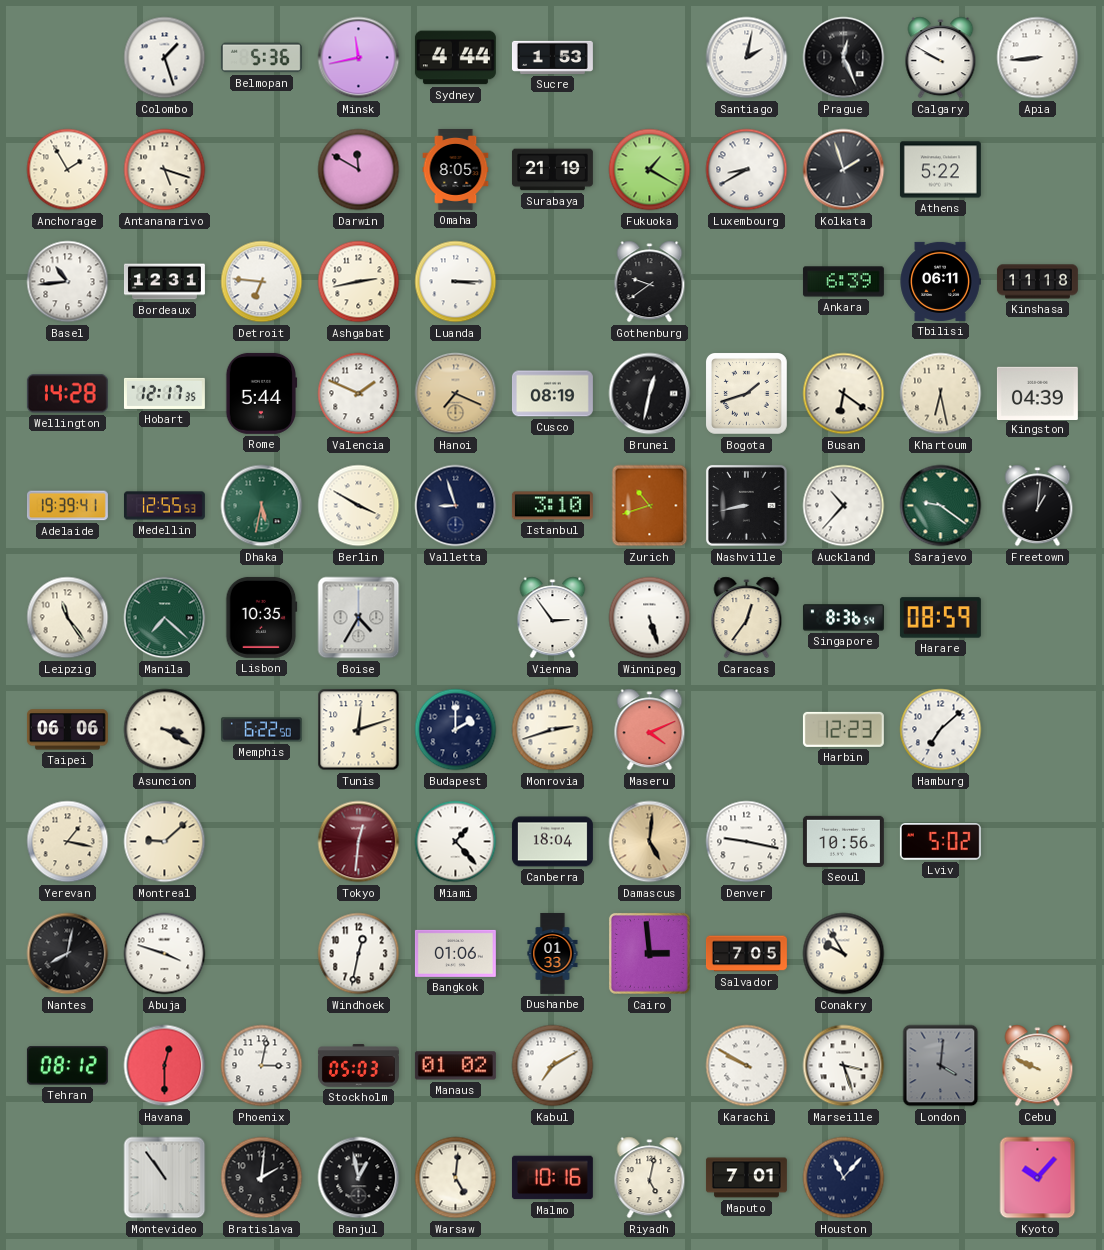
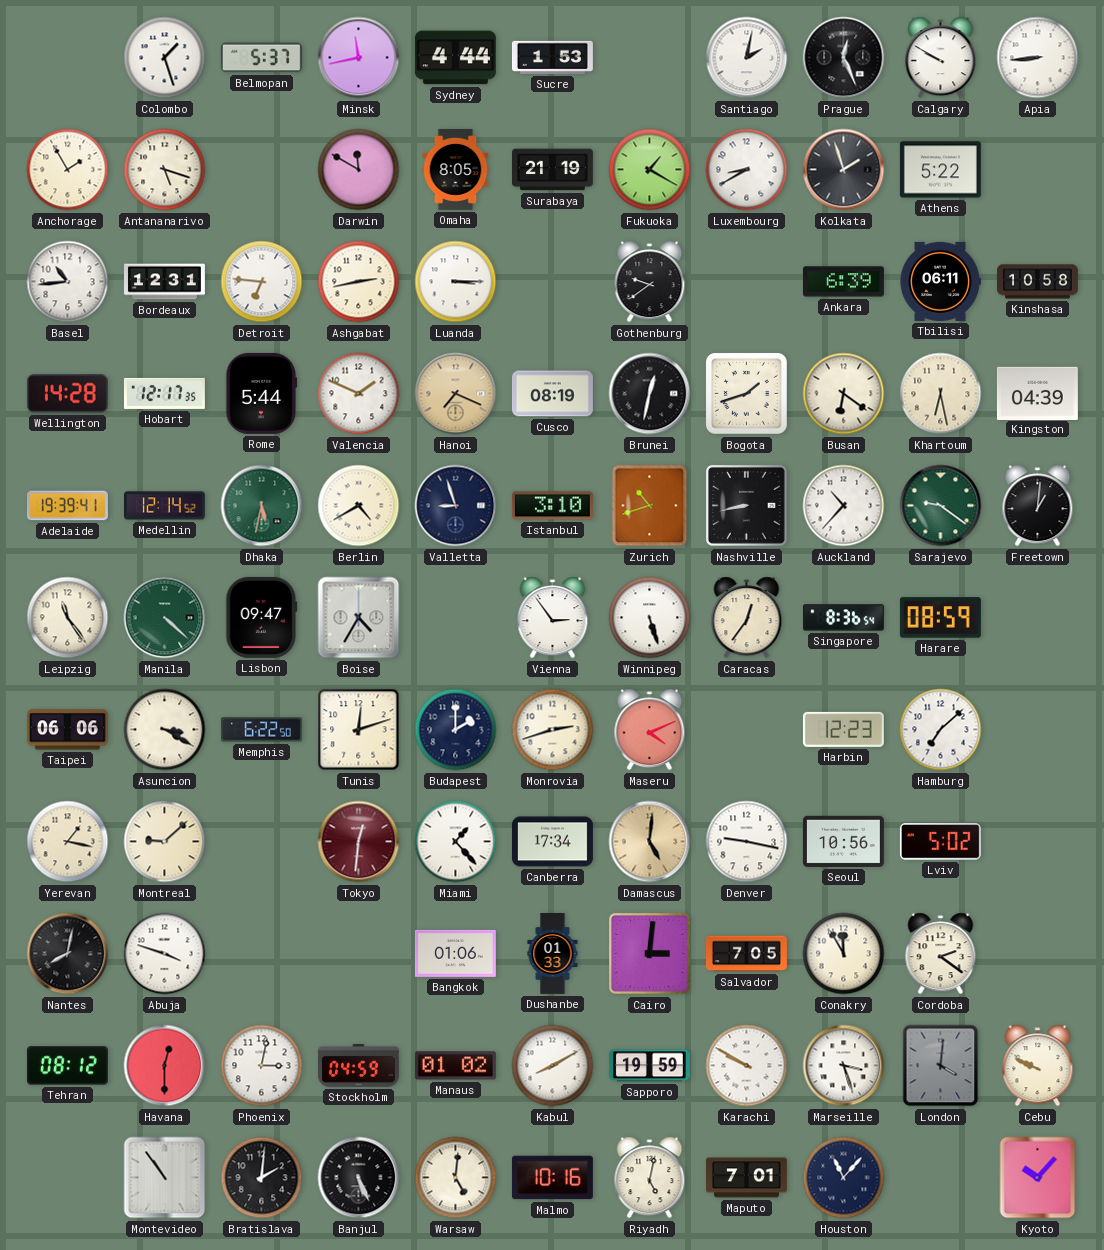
Belmopan: 5:36 -> 5:37 (261, 58)
Kinshasa: 11:18 -> 10:58 (1037, 282)
Medellin: 12:55 -> 12:14 (164, 506)
Berlin: 3:50 -> 4:40 (359, 506)
Manila: 7:22 -> 4:22 (165, 618)
Lisbon: 10:35 -> 09:47 (262, 617)
Canberra: 18:04 -> 17:34 (552, 842)
Windhoek: 12:32 -> none (359, 954)
Cairo: 2:59 -> 3:01 (650, 954)
Conakry: 9:55 -> 11:55 (844, 954)
Cordoba: none -> 2:21 (941, 954)
Stockholm: 05:03 -> 04:59 (358, 1066)
Kabul: 7:10 -> 8:10 (553, 1066)
Sapporo: none -> 19:59 (649, 1066)
Banjul: 12:58 -> 5:26 (359, 1178)
